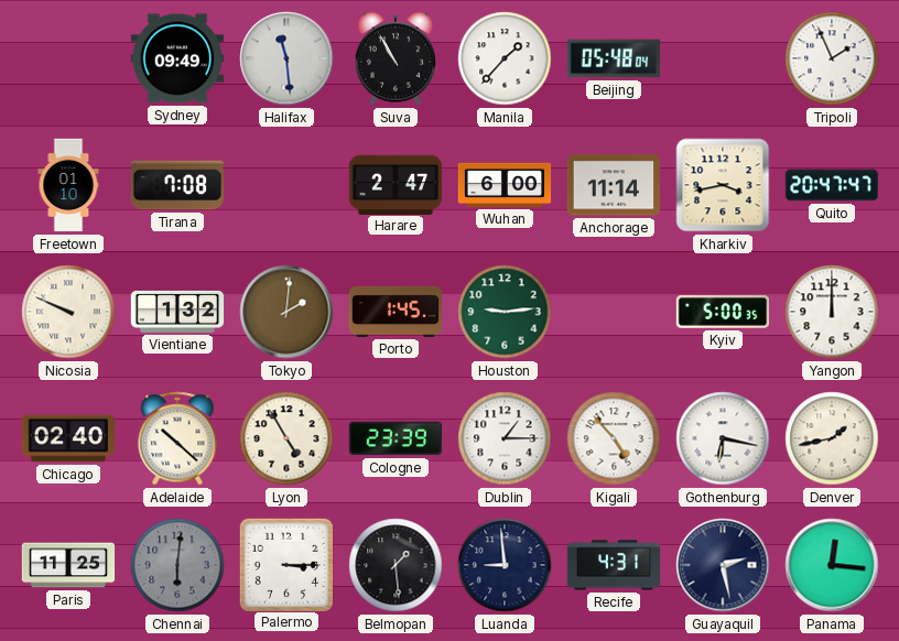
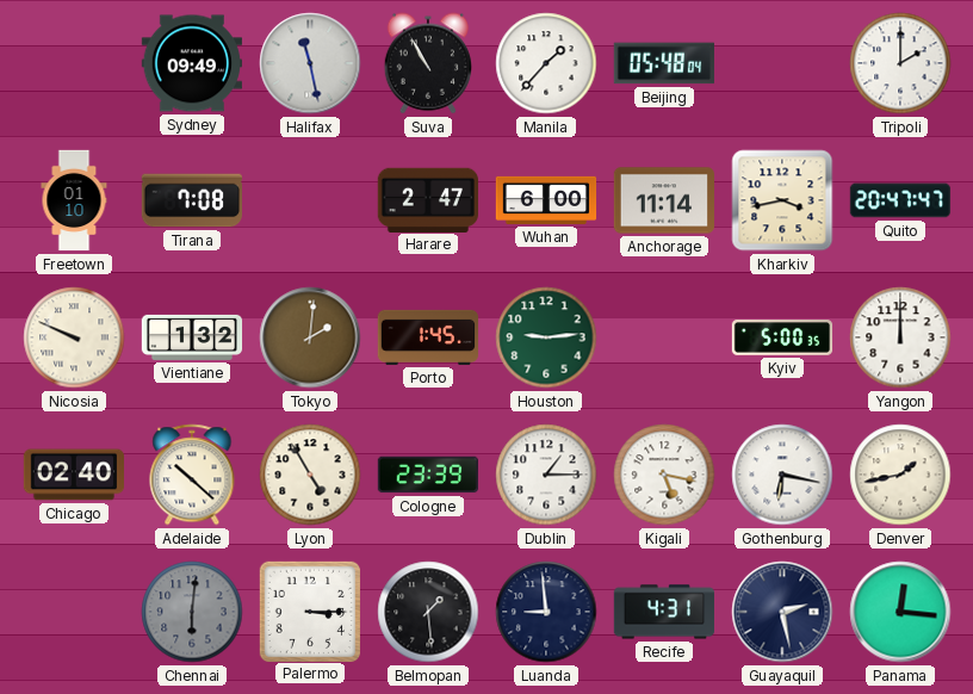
Halifax: 11:29 -> 11:28 (310, 63)
Tripoli: 1:56 -> 2:00 (900, 63)
Kigali: 4:53 -> 5:17 (664, 475)
Paris: 11:25 -> none (68, 565)
